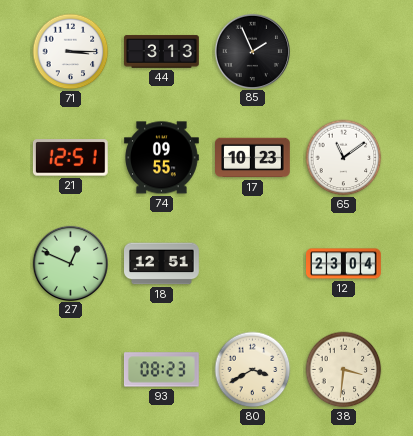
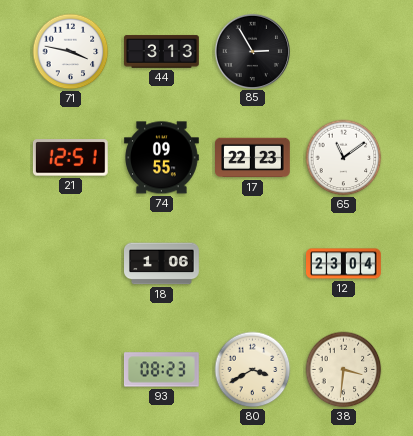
71: 3:15 -> 3:47 (71, 52)
85: 1:56 -> 2:55 (252, 51)
17: 10:23 -> 22:23 (253, 158)
27: 12:49 -> none (70, 263)
18: 12:51 -> 1:06 (162, 264)
